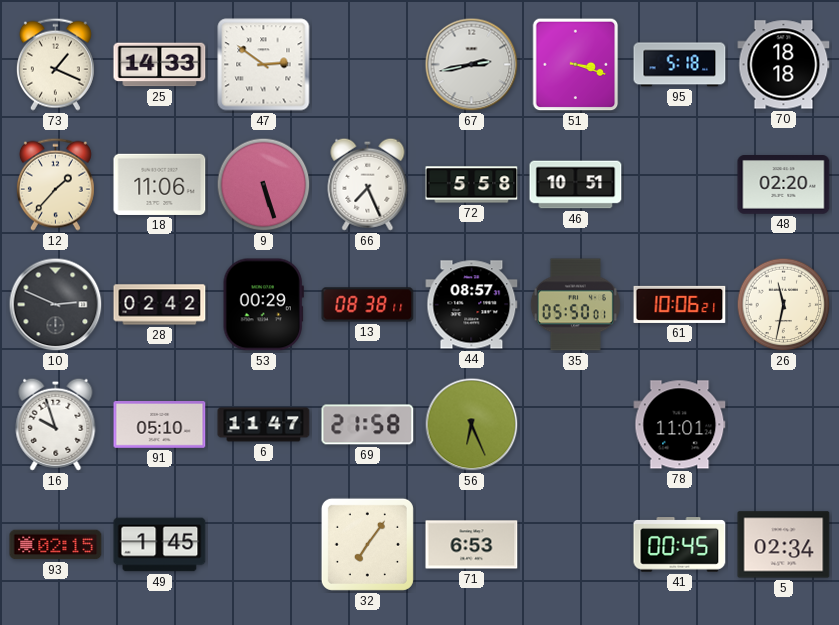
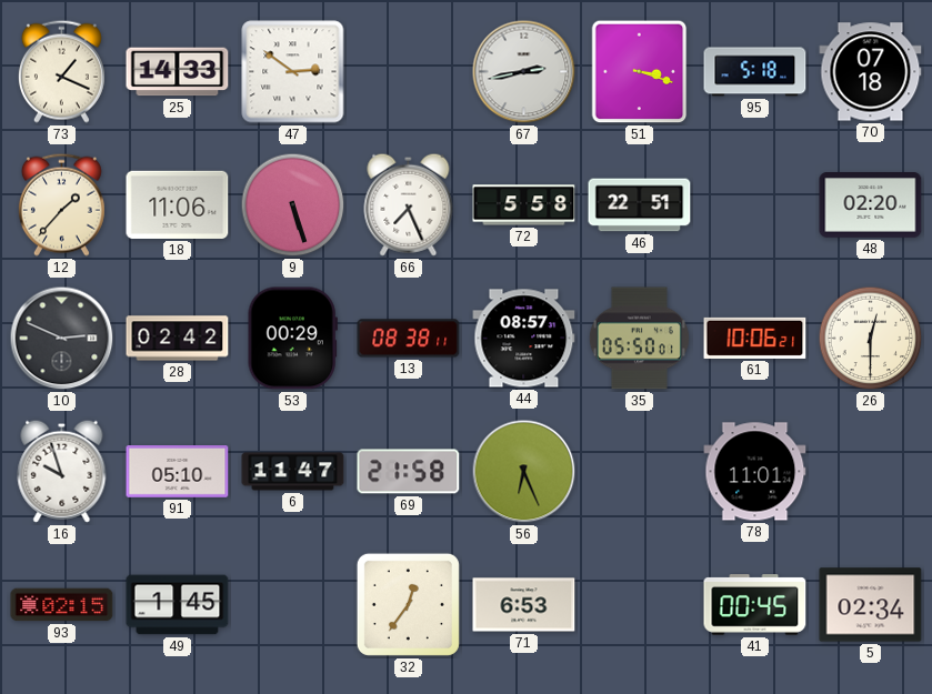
70: 18:18 -> 07:18 (871, 72)
46: 10:51 -> 22:51 (640, 205)
26: 11:32 -> 12:30 (871, 339)
32: 7:06 -> 12:36 (408, 604)
